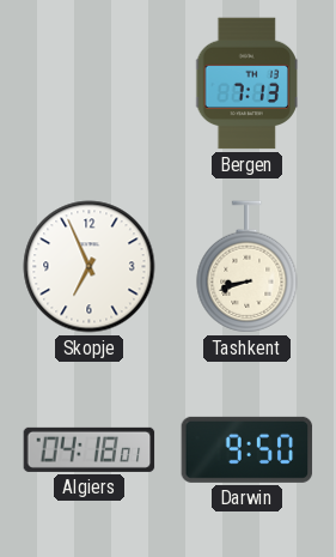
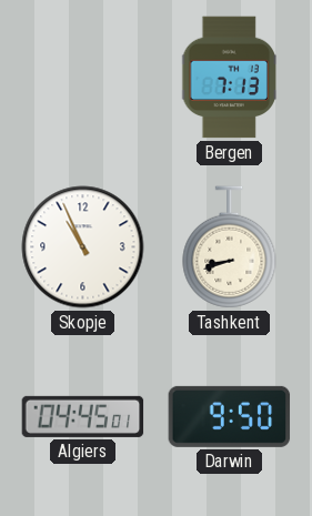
Skopje: 6:56 -> 10:56 (83, 247)
Algiers: 04:18 -> 04:45 (83, 416)
